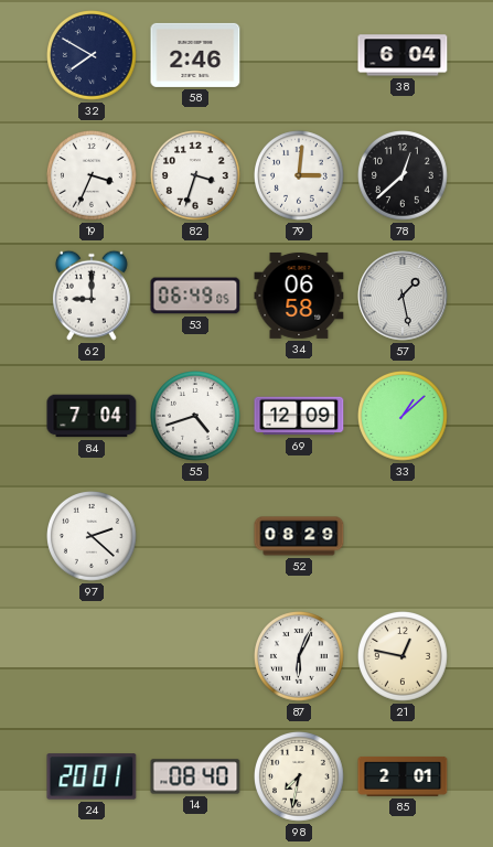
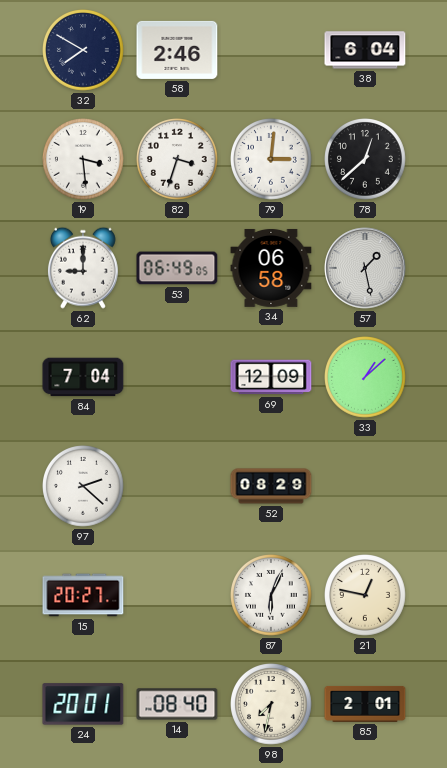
19: 3:34 -> 3:29 (84, 160)
55: 4:42 -> none (196, 417)
15: none -> 20:27 (83, 595)
